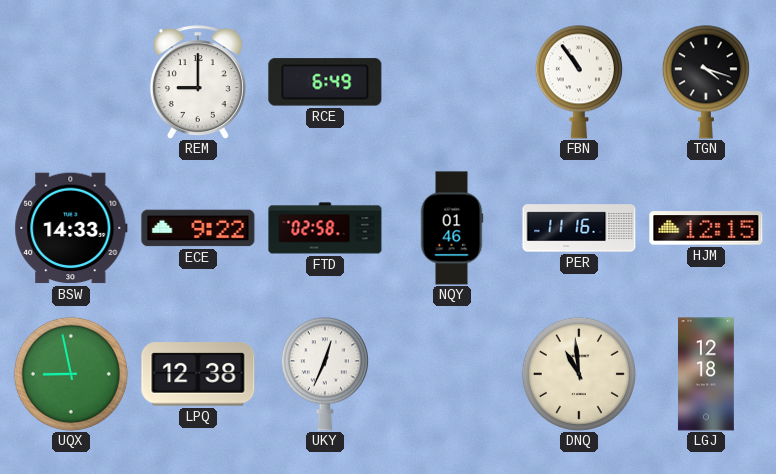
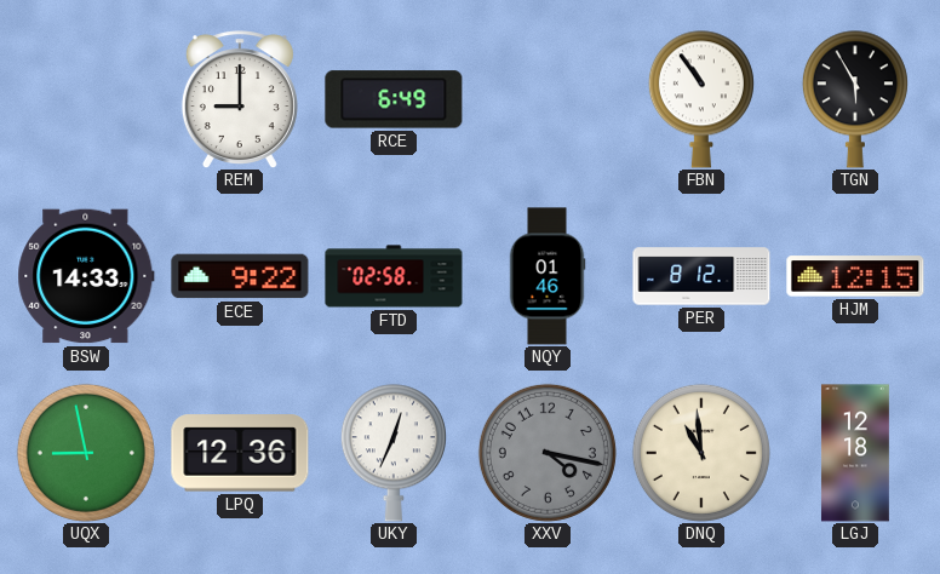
TGN: 4:18 -> 5:55 (855, 99)
PER: 11:16 -> 8:12 (701, 276)
LPQ: 12:38 -> 12:36 (240, 453)
XXV: none -> 4:17 (548, 453)
